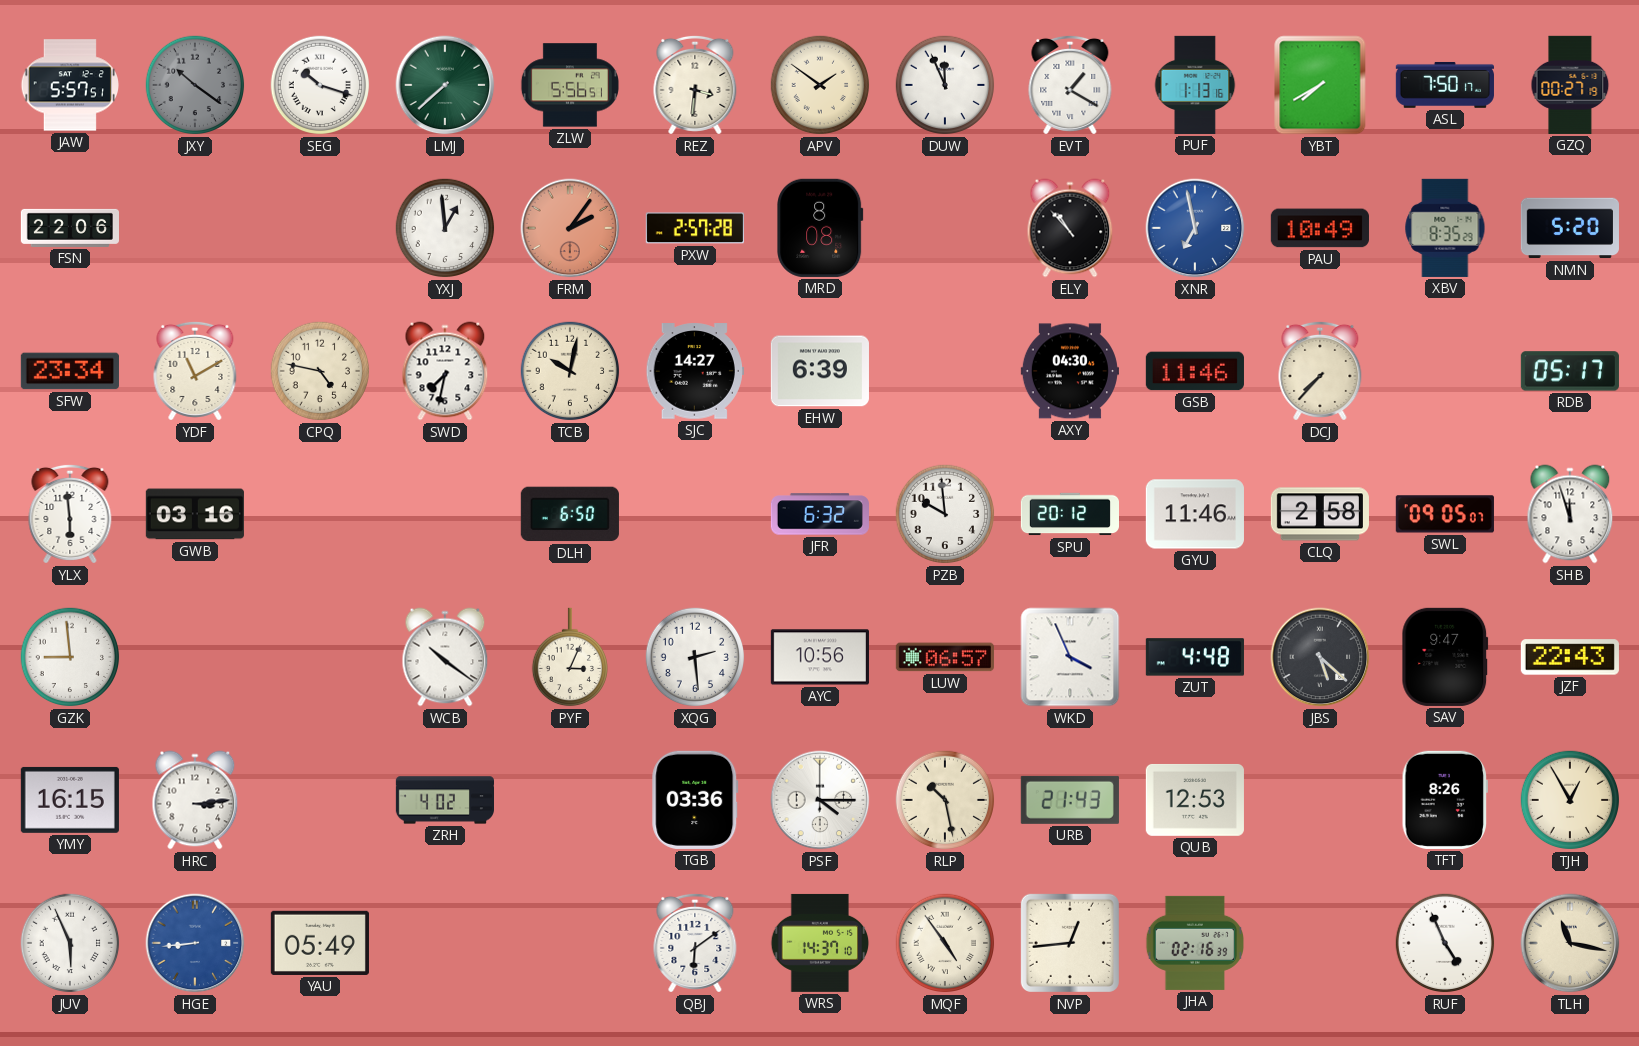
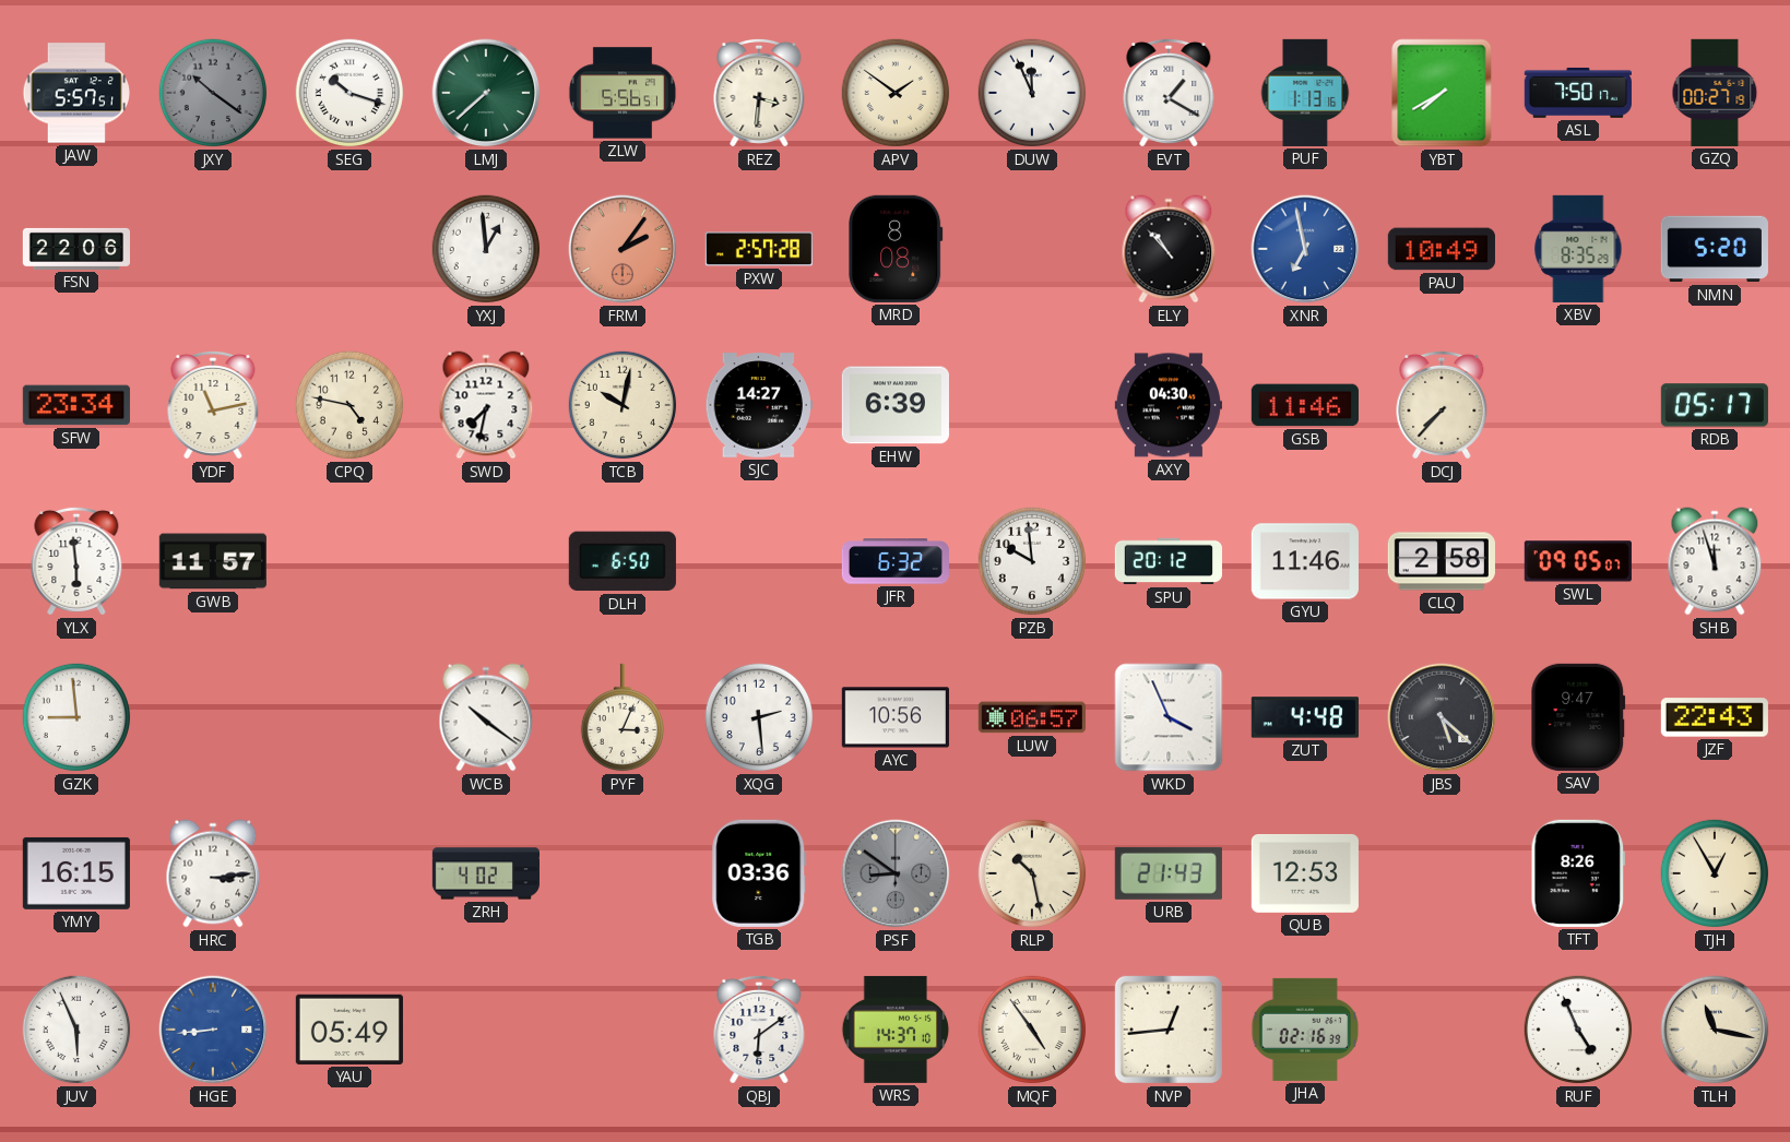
YDF: 11:10 -> 11:13 (213, 405)
GWB: 03:16 -> 11:57 (213, 561)
PSF: 4:15 -> 8:51 (896, 873)
PSF dial: white -> grey (896, 873)
